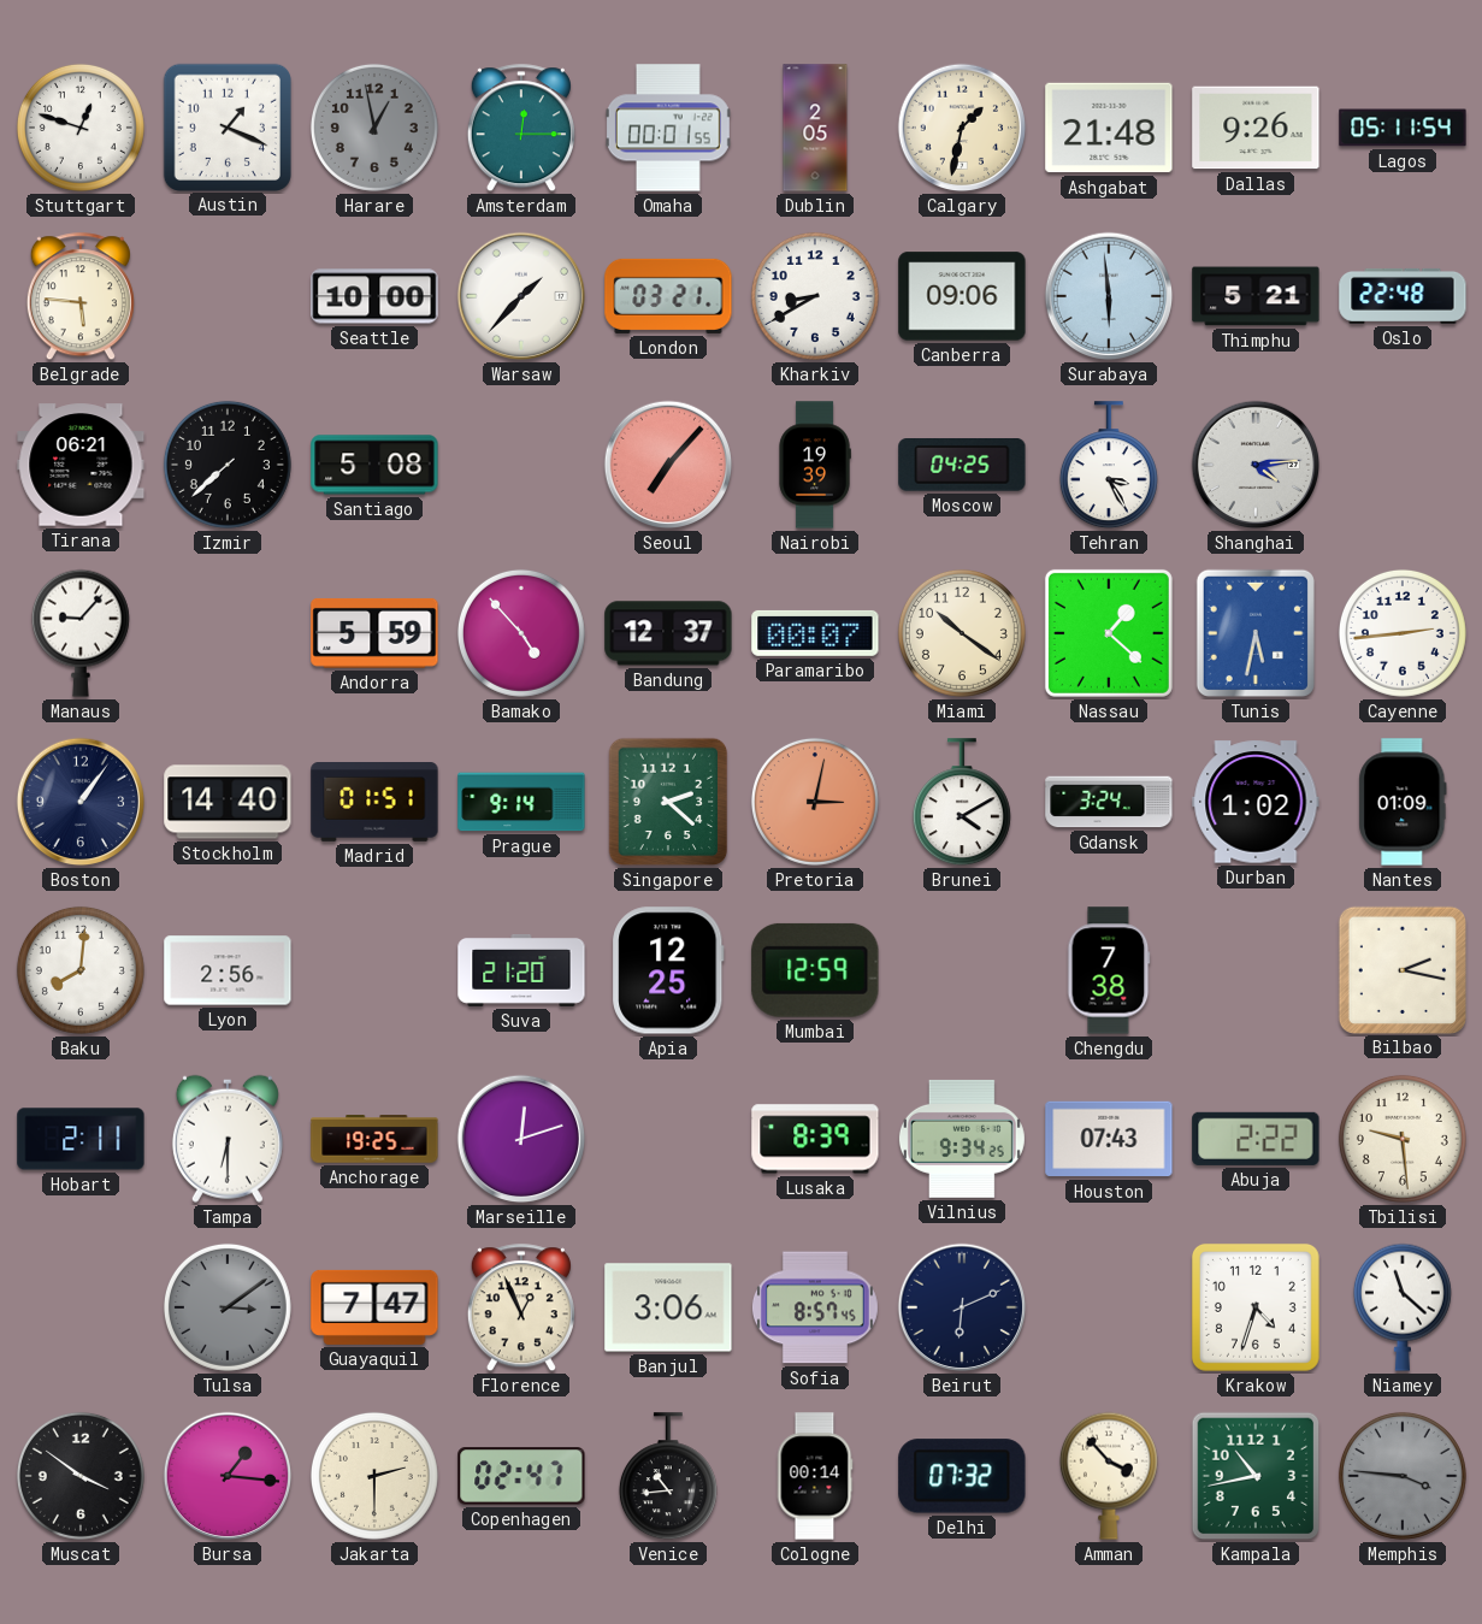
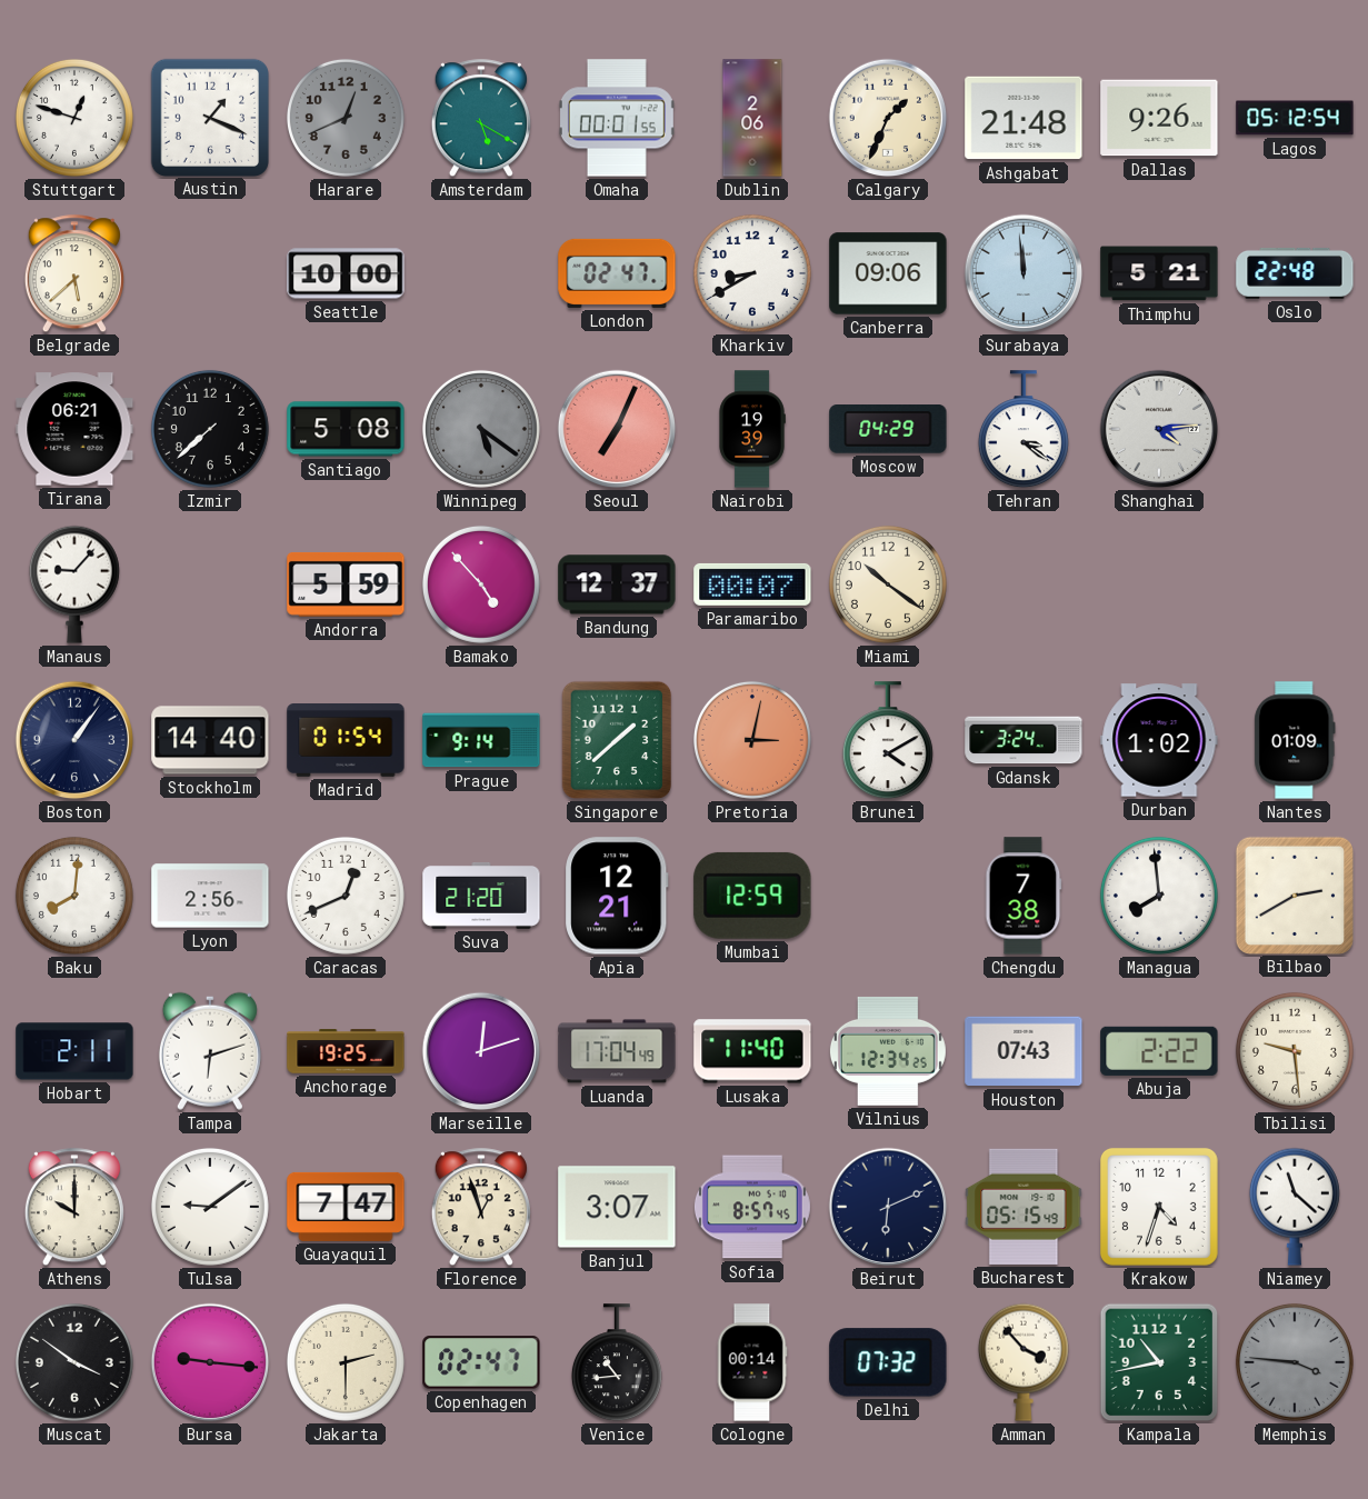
Harare: 12:58 -> 12:41 (346, 118)
Amsterdam: 12:15 -> 5:20 (481, 119)
Dublin: 2:05 -> 2:06 (752, 118)
Calgary: 1:32 -> 1:34 (888, 118)
Lagos: 05:11 -> 05:12 (1295, 118)
Belgrade: 5:46 -> 5:38 (74, 274)
Warsaw: 1:37 -> none (521, 296)
London: 03:21 -> 02:47 (617, 273)
Surabaya: 5:59 -> 11:59 (1023, 273)
Winnipeg: none -> 5:21 (481, 429)
Seoul: 7:07 -> 7:04 (617, 429)
Moscow: 04:25 -> 04:29 (888, 430)
Tehran: 3:25 -> 3:21 (1023, 430)
Nassau: 1:22 -> none (1109, 633)
Tunis: 5:32 -> none (1256, 633)
Cayenne: 2:44 -> none (1403, 633)
Madrid: 01:51 -> 01:54 (346, 741)
Singapore: 2:22 -> 1:38 (617, 740)
Caracas: none -> 12:41 (346, 896)
Apia: 12:25 -> 12:21 (617, 896)
Managua: none -> 7:59 (1159, 896)
Bilbao: 2:17 -> 2:40 (1294, 895)
Tampa: 6:30 -> 6:12 (210, 1051)
Luanda: none -> 17:04 (617, 1051)
Lusaka: 8:39 -> 11:40 (752, 1051)
Vilnius: 9:34 -> 12:34 (888, 1051)
Athens: none -> 10:00 (74, 1208)
Tulsa: 3:09 -> 9:09 (210, 1207)
Tulsa dial: grey -> white (210, 1207)
Florence: 12:56 -> 12:57 (481, 1208)
Banjul: 3:06 -> 3:07 (617, 1207)
Bucharest: none -> 05:15 (1023, 1207)
Bursa: 1:16 -> 9:16 (210, 1362)
